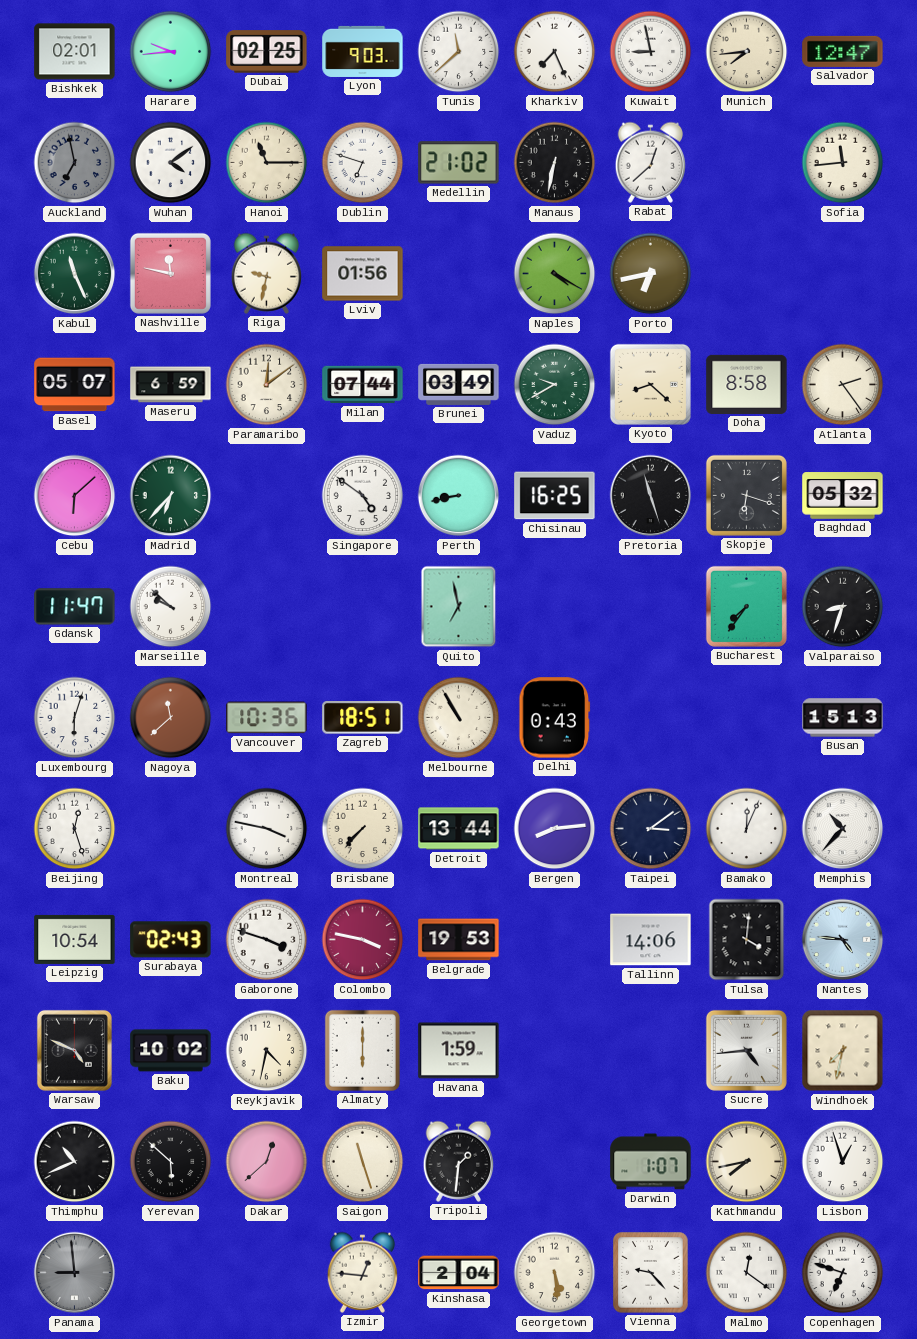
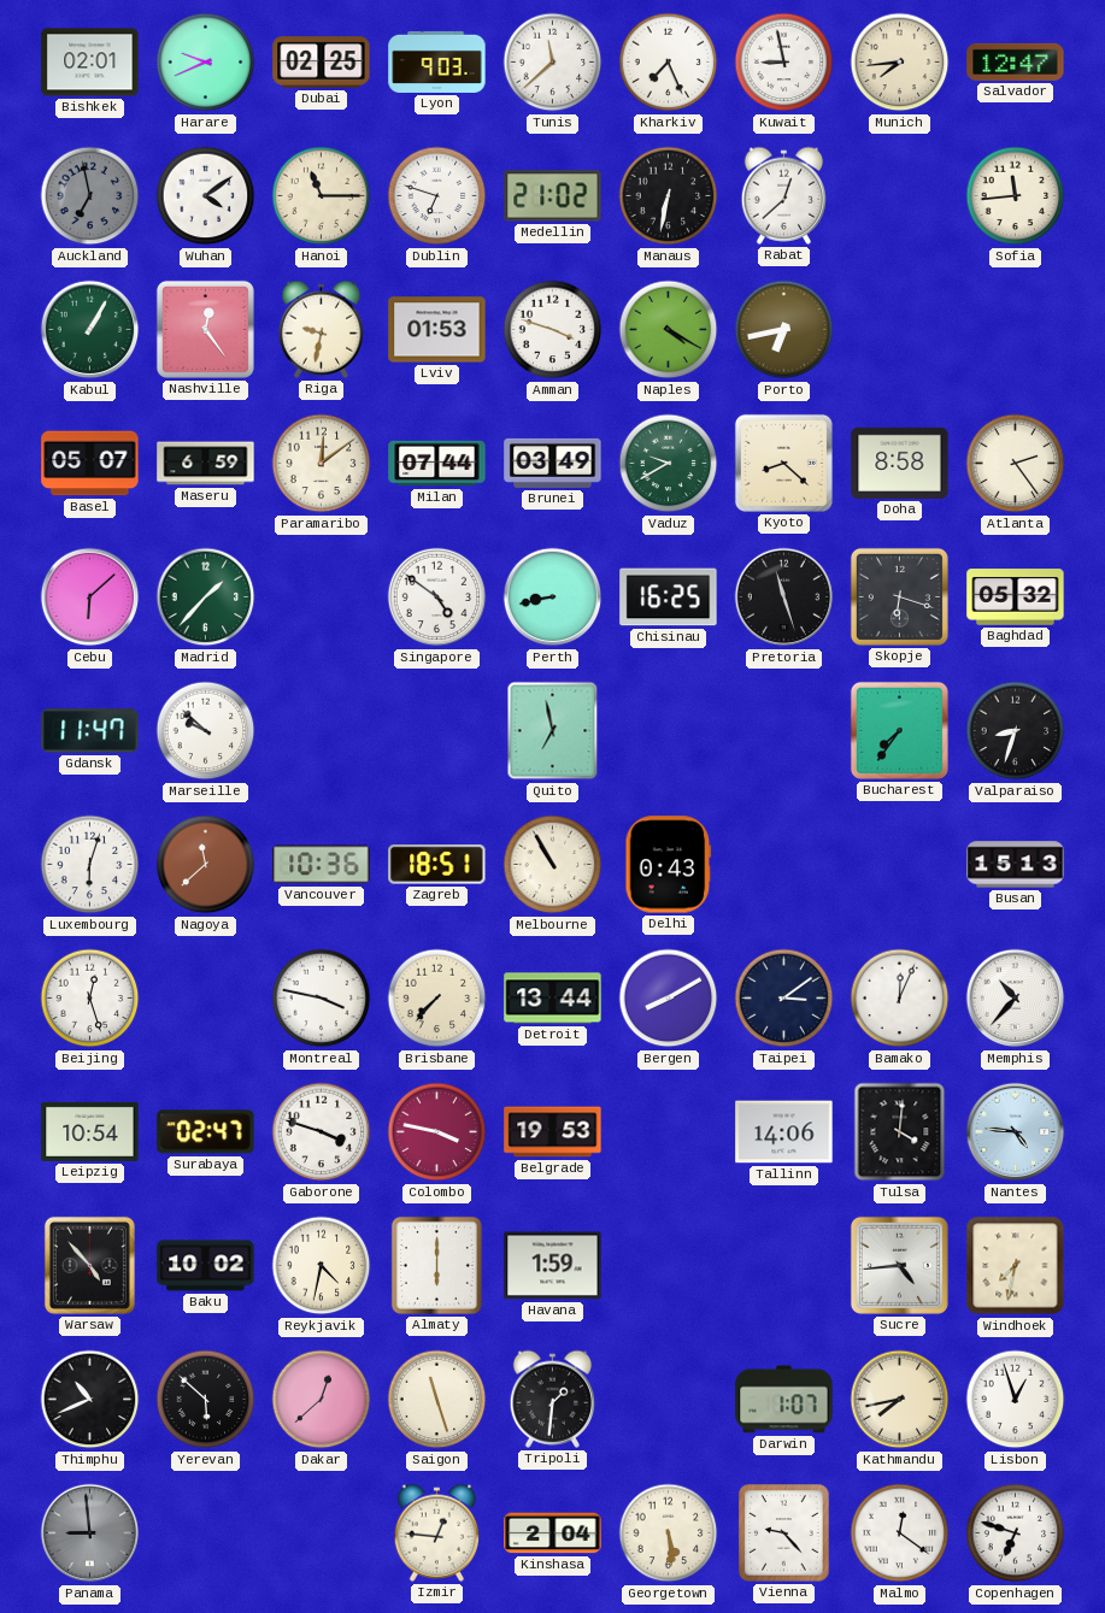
Harare: 9:44 -> 9:41 (206, 63)
Kabul: 11:26 -> 1:05 (90, 330)
Nashville: 11:47 -> 12:24 (205, 329)
Lviv: 01:56 -> 01:53 (437, 330)
Amman: none -> 3:48 (553, 330)
Madrid: 6:37 -> 1:37 (206, 597)
Bergen: 8:14 -> 8:10 (669, 999)
Surabaya: 02:43 -> 02:47 (206, 1132)
Warsaw: 4:49 -> 4:53 (89, 1265)
